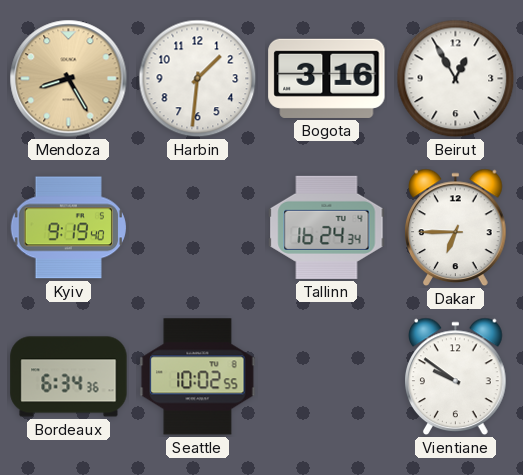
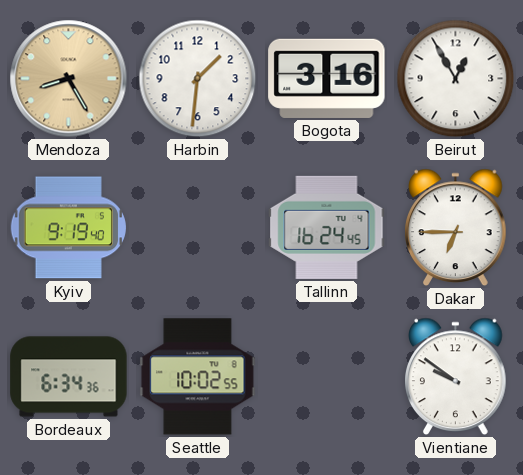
Tallinn: 16:24:34 -> 16:24:45 (327, 227)
